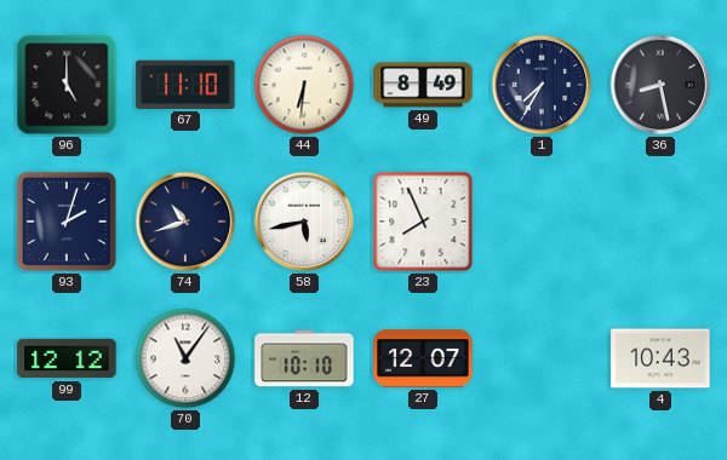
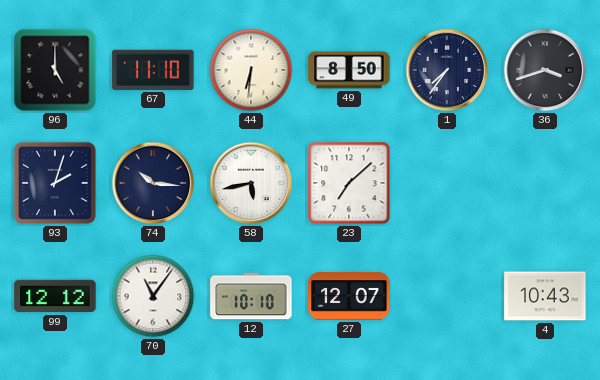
49: 8:49 -> 8:50 (349, 70)
1: 7:35 -> 7:36 (447, 70)
36: 8:28 -> 3:42 (545, 70)
74: 10:42 -> 10:16 (153, 183)
23: 7:56 -> 7:08 (349, 183)
